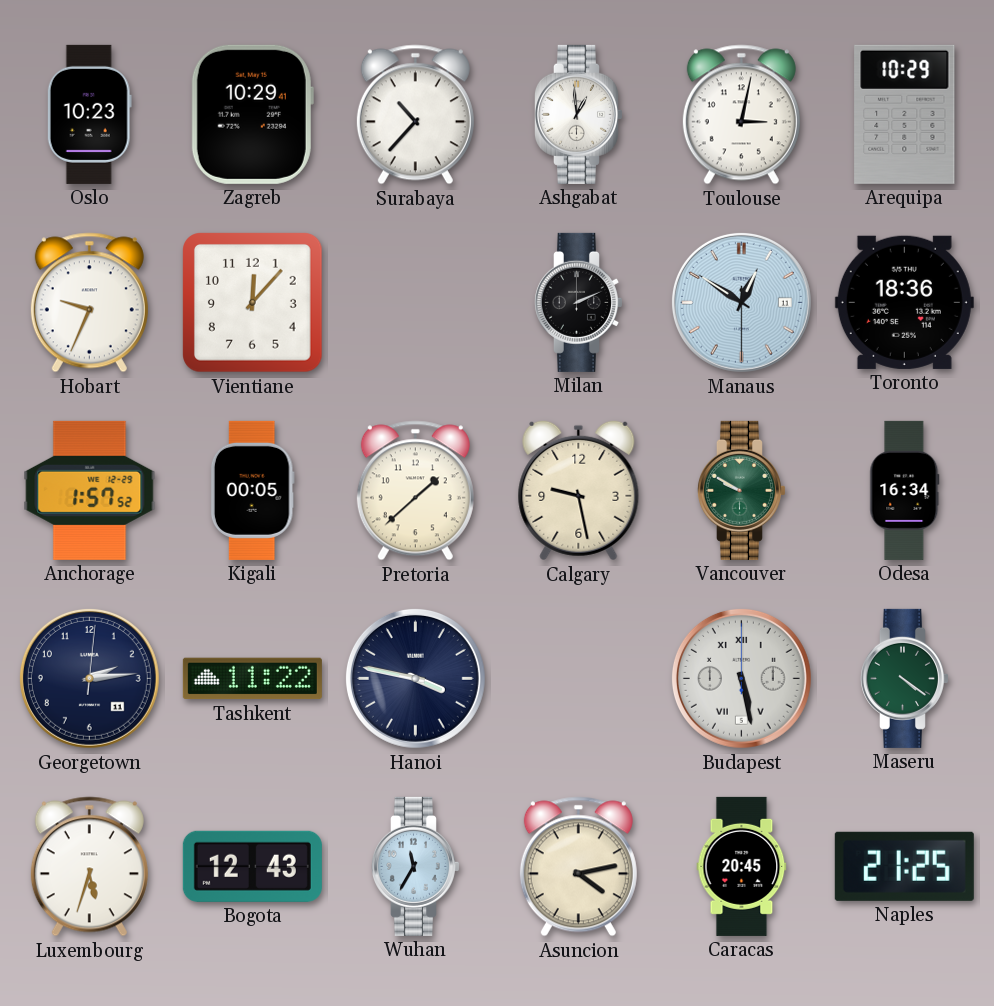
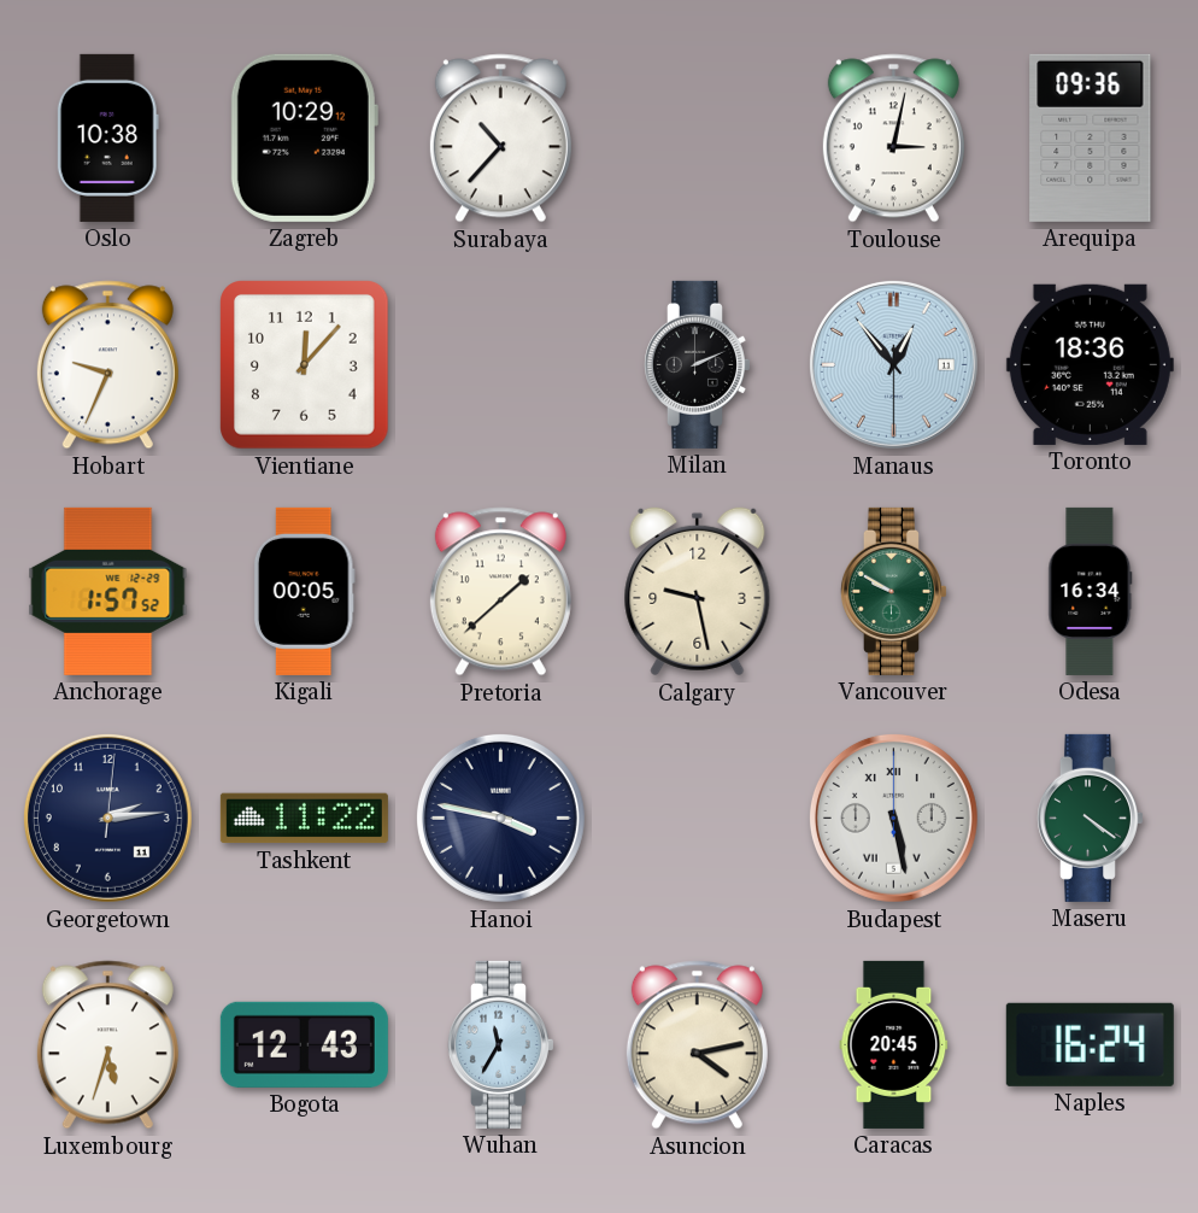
Oslo: 10:23 -> 10:38 (107, 137)
Zagreb: 10:29:41 -> 10:29:12 (304, 137)
Ashgabat: 12:59 -> none (578, 114)
Arequipa: 10:29 -> 09:36 (1091, 137)
Manaus: 12:50 -> 12:53 (893, 364)
Naples: 21:25 -> 16:24 (1090, 1044)
